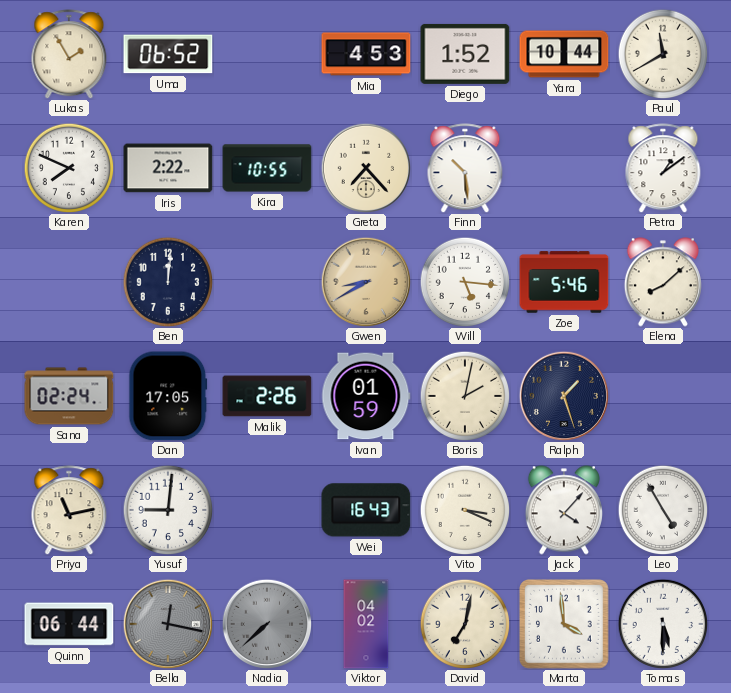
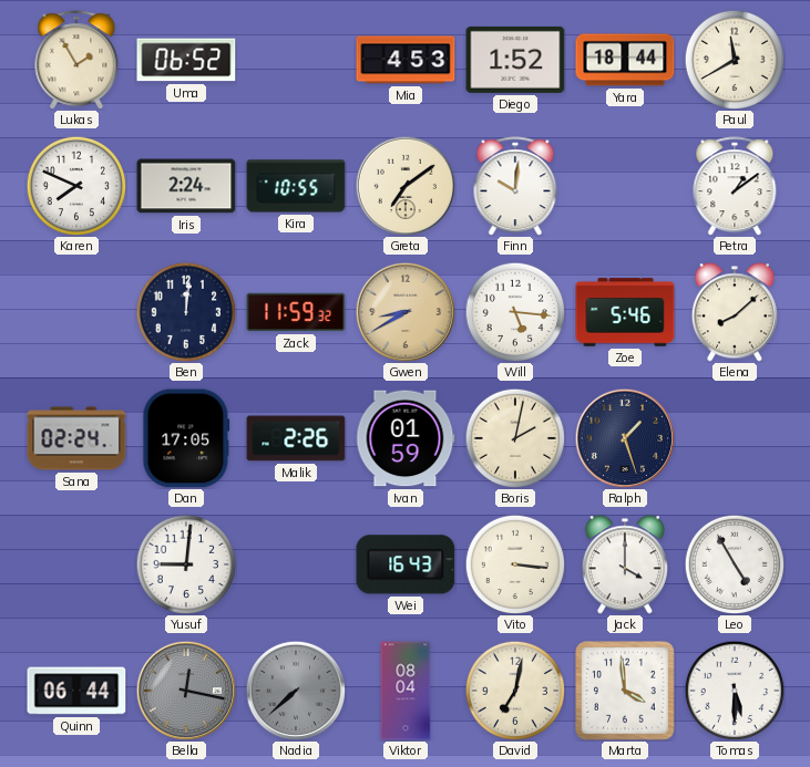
Yara: 10:44 -> 18:44 (625, 60)
Iris: 2:22 -> 2:24 (186, 186)
Greta: 7:23 -> 7:09 (406, 186)
Finn: 10:29 -> 10:01 (515, 186)
Zack: none -> 11:59 (296, 312)
Priya: 11:13 -> none (69, 510)
Vito: 3:19 -> 3:16 (515, 564)
Jack: 4:07 -> 4:00 (625, 564)
Viktor: 04:02 -> 08:04 (406, 691)
